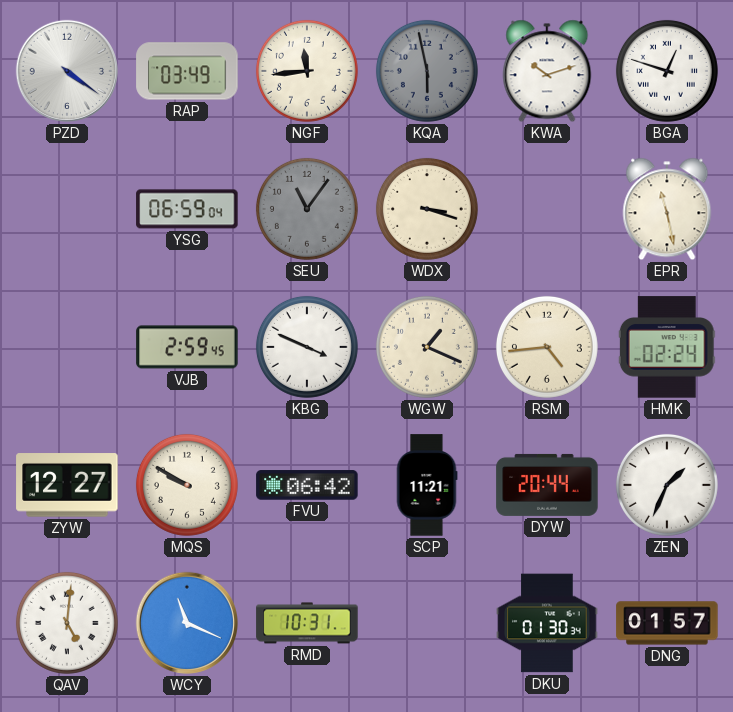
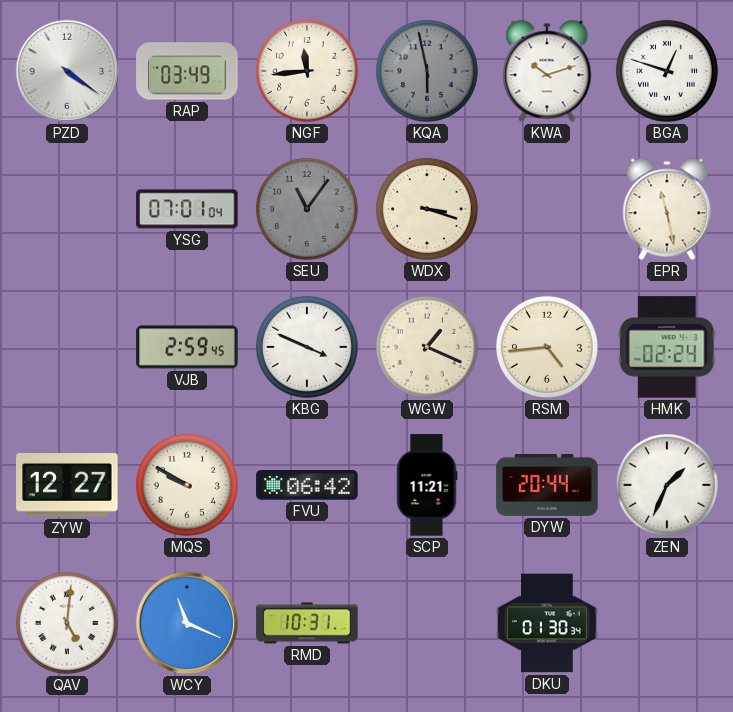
YSG: 06:59 -> 07:01 (187, 209)
DNG: 01:57 -> none (667, 623)
